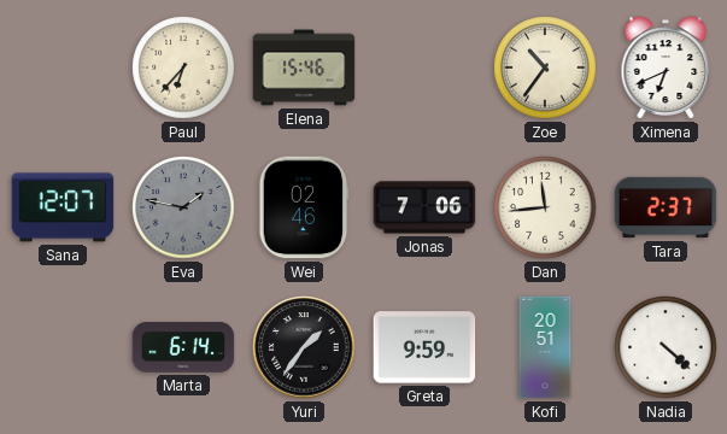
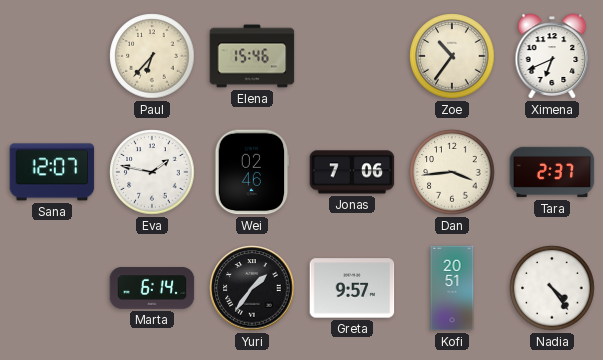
Eva dial: grey -> white (152, 172)
Dan: 11:44 -> 3:44 (452, 172)
Greta: 9:59 -> 9:57 (352, 288)
Nadia: 4:22 -> 4:24 (552, 288)
